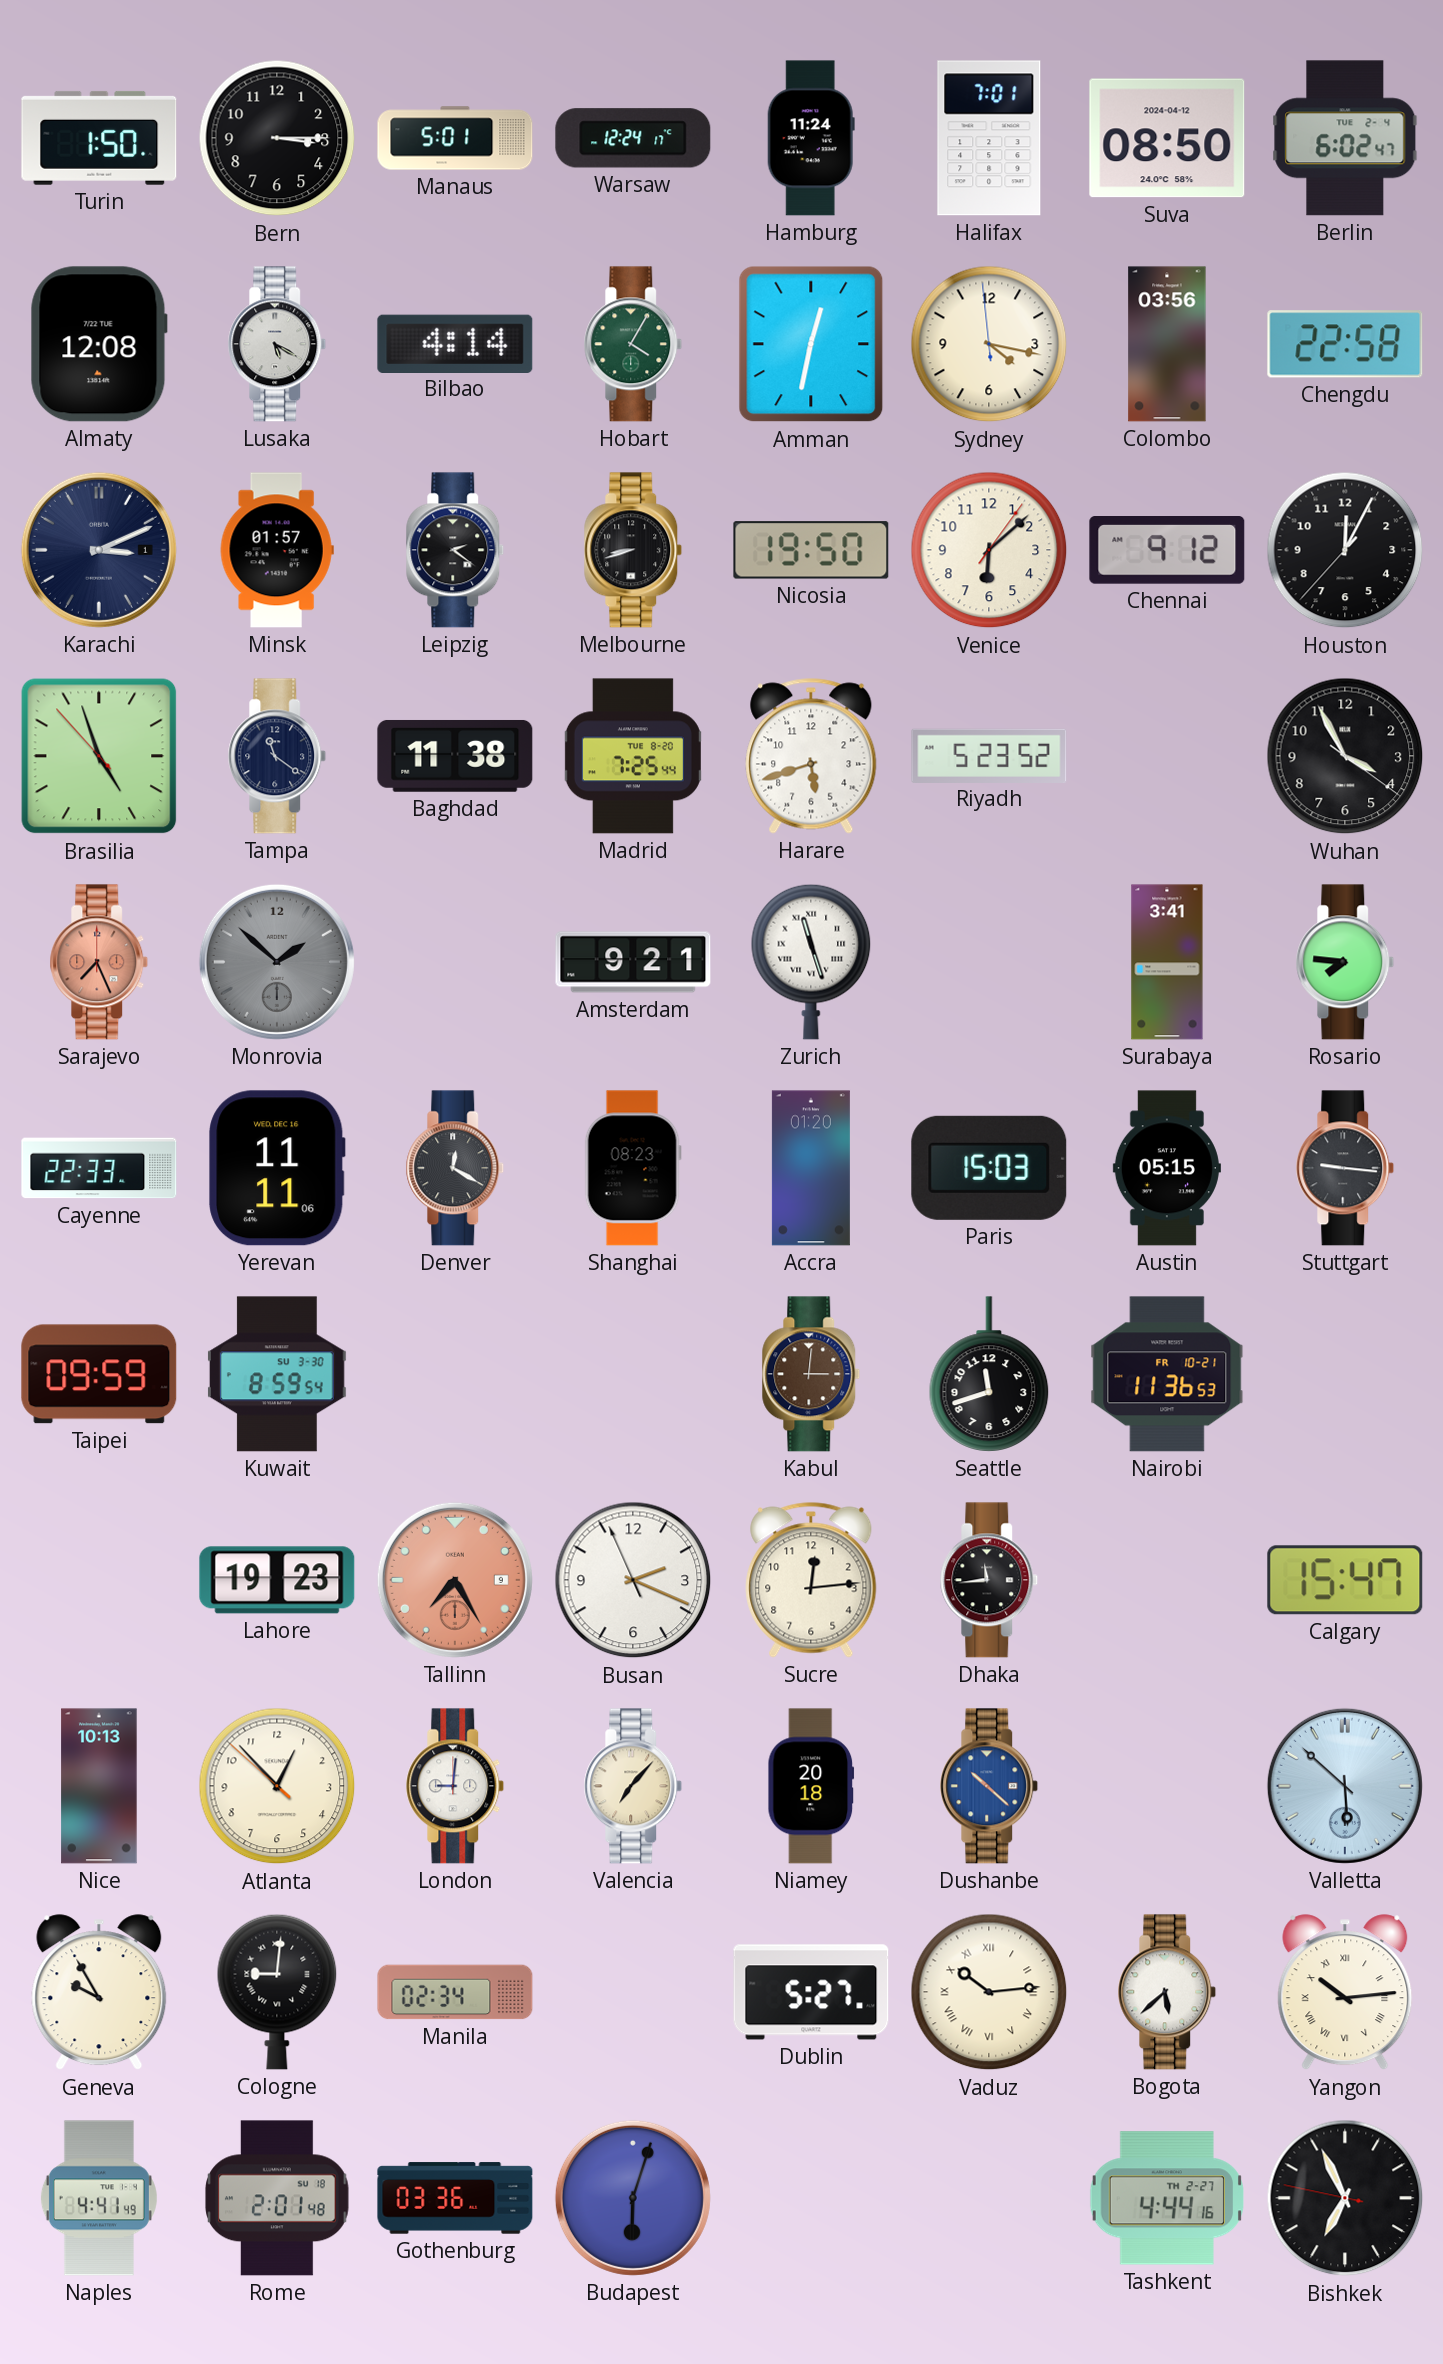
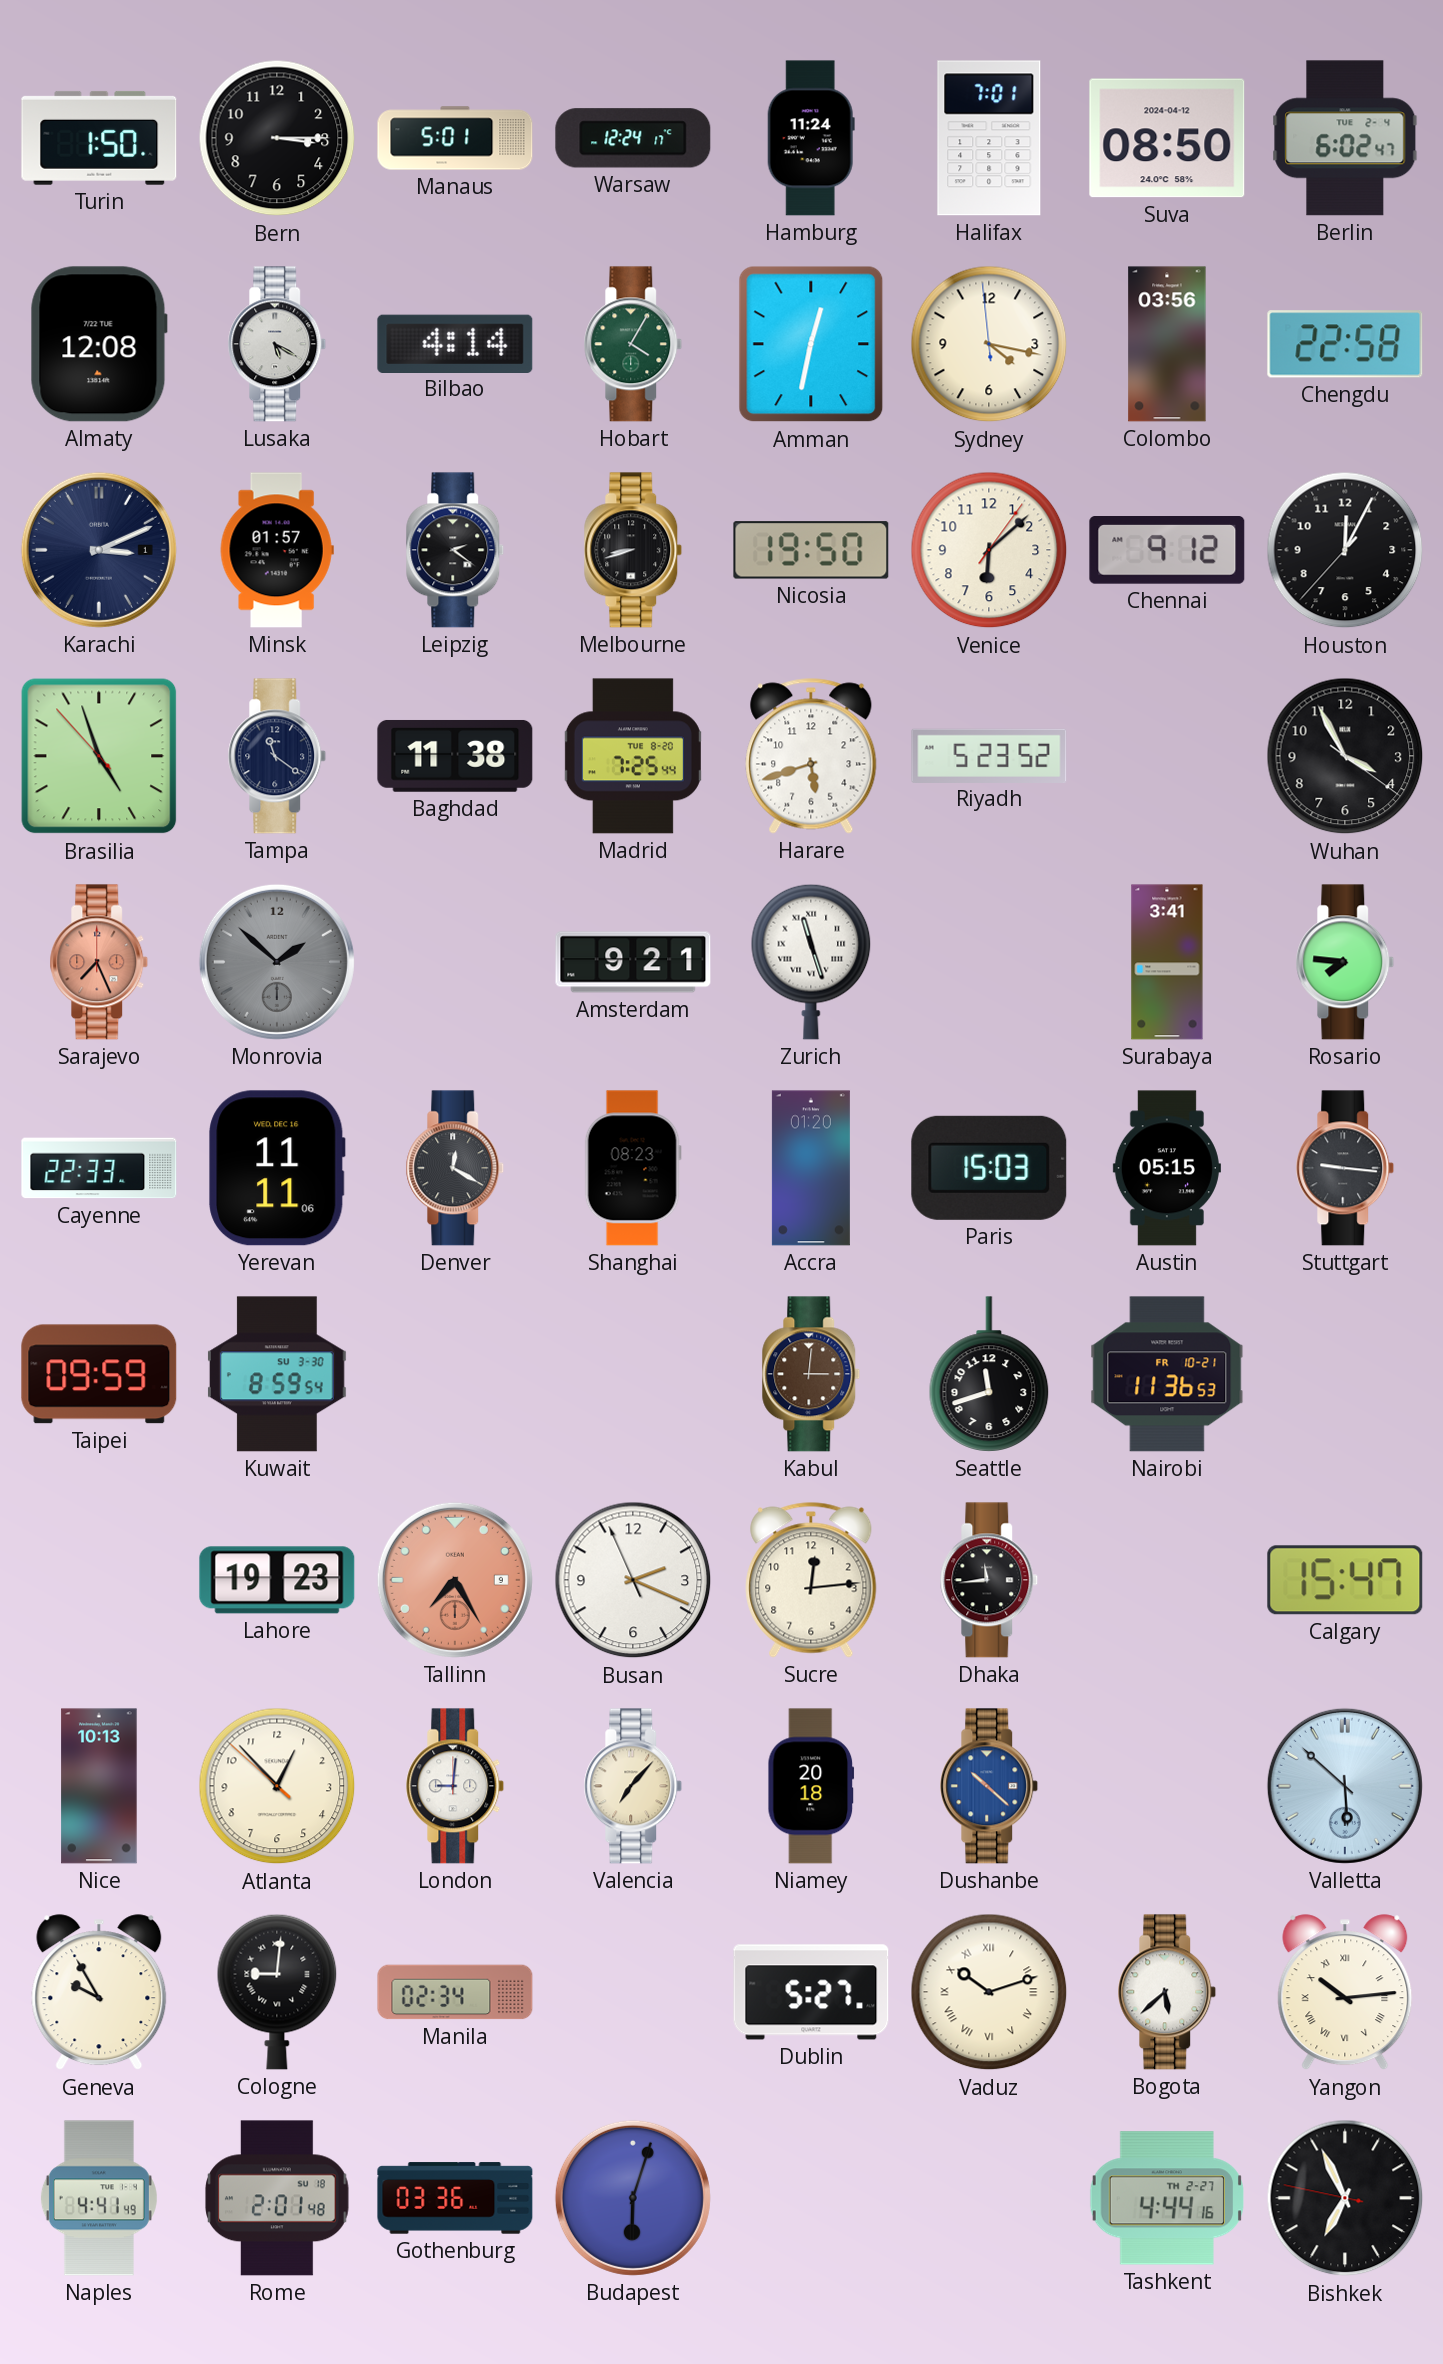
Vaduz: 10:14 -> 10:12 (989, 1992)
